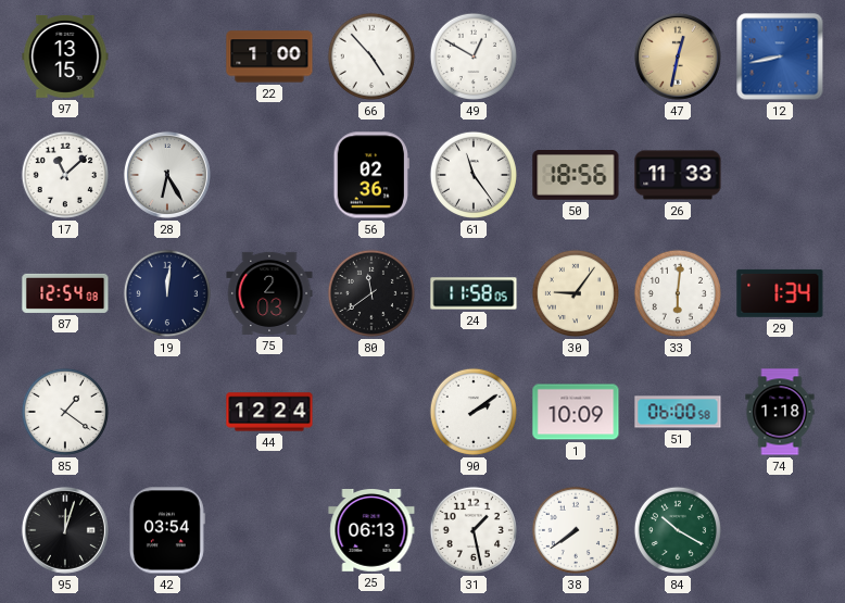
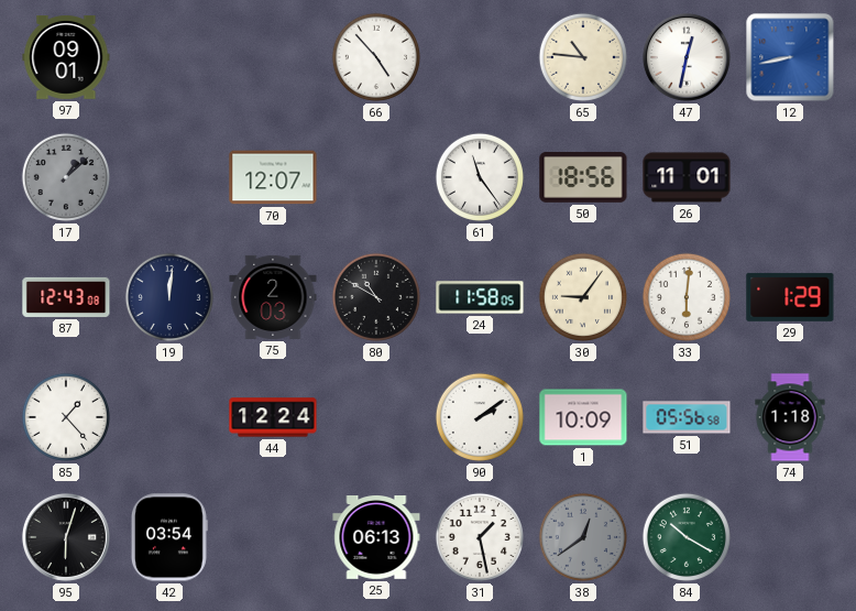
97: 13:15 -> 09:01 (66, 57)
22: 1:00 -> none (269, 56)
49: 12:50 -> none (474, 56)
65: none -> 10:46 (583, 57)
47 dial: champagne -> white (687, 57)
17: 11:08 -> 1:08 (66, 177)
17 dial: white -> grey (66, 177)
28: 6:25 -> none (167, 175)
70: none -> 12:07 (273, 177)
56: 02:36 -> none (371, 175)
26: 11:33 -> 11:01 (687, 177)
87: 12:54 -> 12:43 (66, 297)
80: 11:39 -> 10:50 (376, 297)
29: 1:34 -> 1:29 (790, 297)
85: 1:21 -> 1:23 (66, 417)
51: 06:00 -> 05:56 (687, 417)
95: 12:03 -> 6:03 (66, 537)
38: 7:39 -> 12:39 (583, 537)
38 dial: white -> grey (583, 537)
